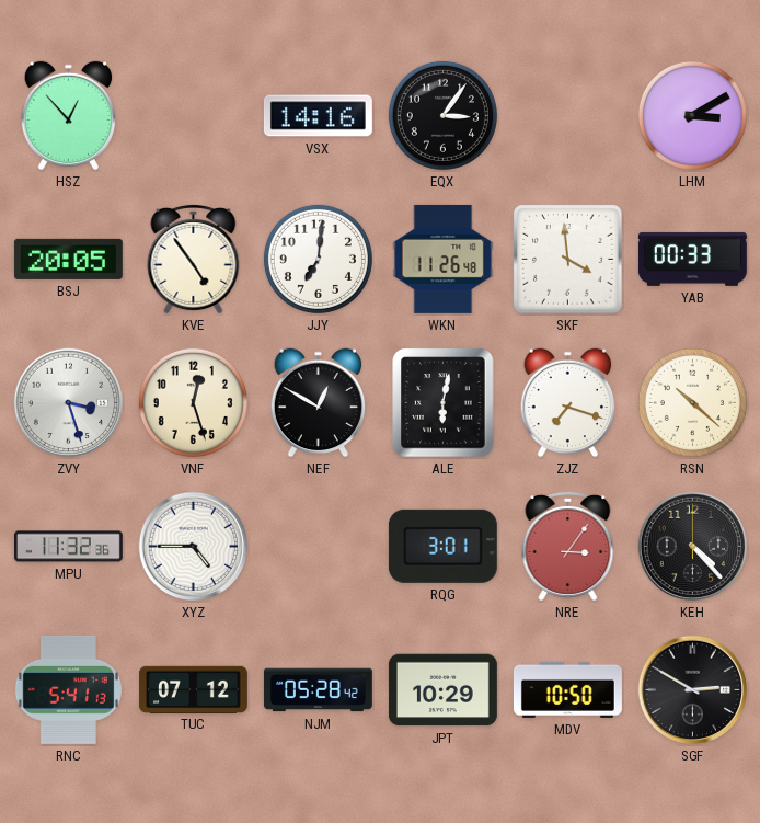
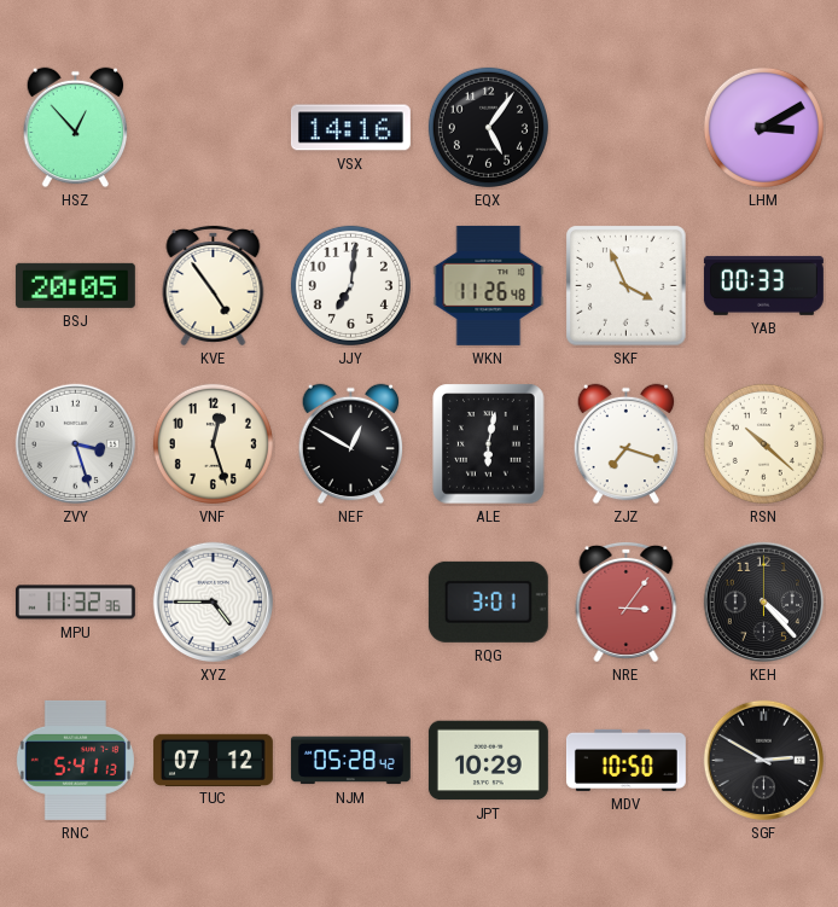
EQX: 3:06 -> 5:06 (488, 127)
SKF: 3:59 -> 3:56 (627, 286)
